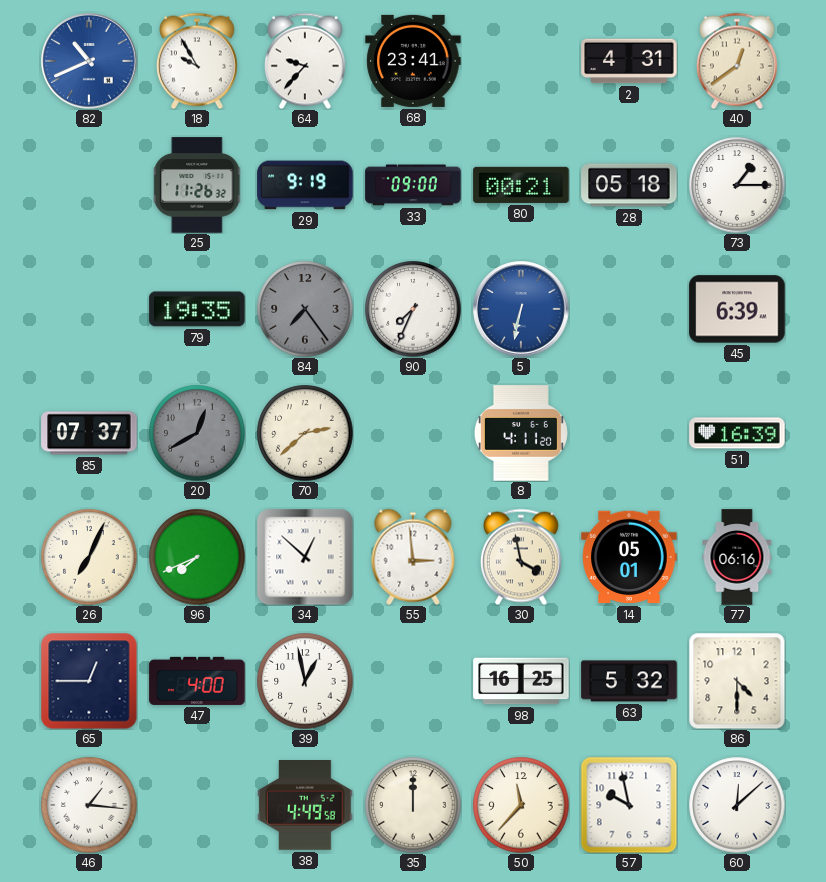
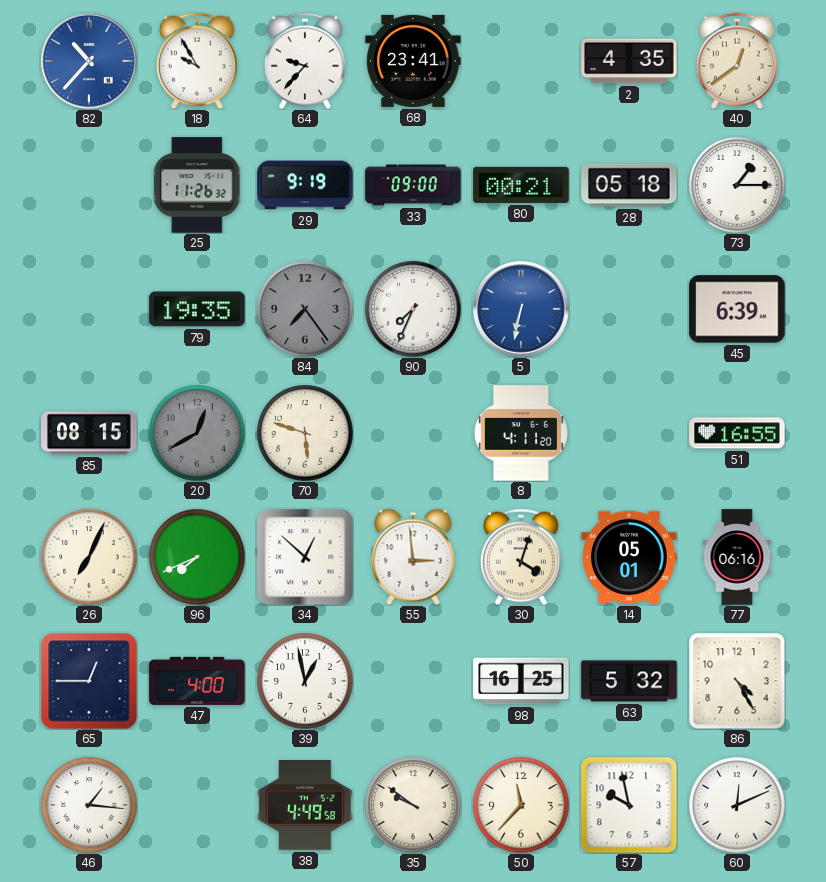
82: 10:41 -> 10:37 (89, 61)
2: 4:31 -> 4:35 (629, 61)
85: 07:37 -> 08:15 (89, 433)
70: 2:38 -> 5:48 (305, 433)
51: 16:39 -> 16:55 (737, 433)
30: 3:58 -> 4:03 (521, 557)
86: 4:30 -> 4:25 (737, 681)
35: 12:00 -> 9:51 (413, 805)
60: 12:08 -> 12:11 (737, 805)
